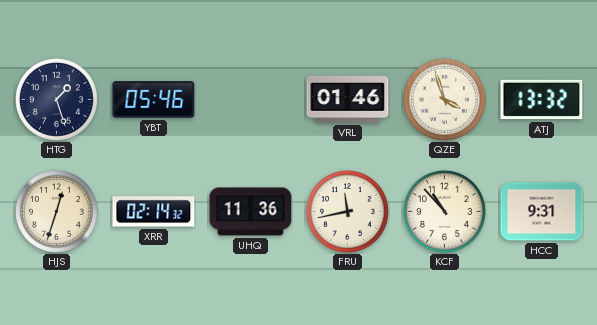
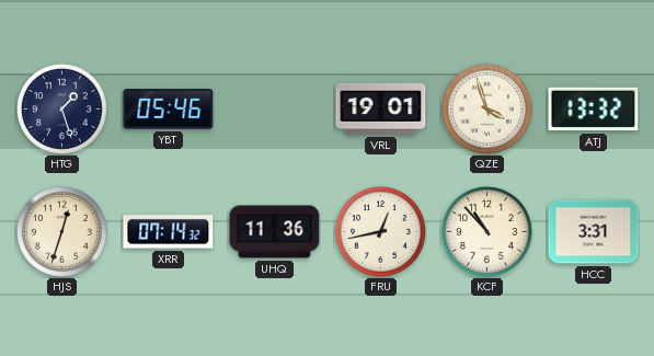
VRL: 01:46 -> 19:01 (381, 108)
XRR: 02:14 -> 07:14 (169, 232)
FRU: 11:43 -> 12:43 (380, 231)
HCC: 9:31 -> 3:31 (594, 232)
